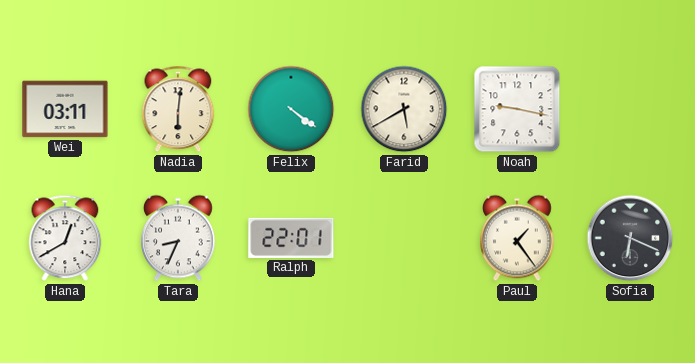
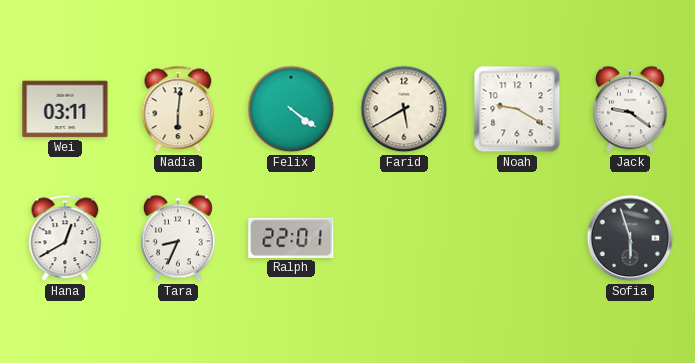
Noah: 9:17 -> 9:20 (517, 109)
Jack: none -> 9:21 (630, 109)
Paul: 1:24 -> none (517, 238)
Sofia: 6:19 -> 5:57 (630, 238)
